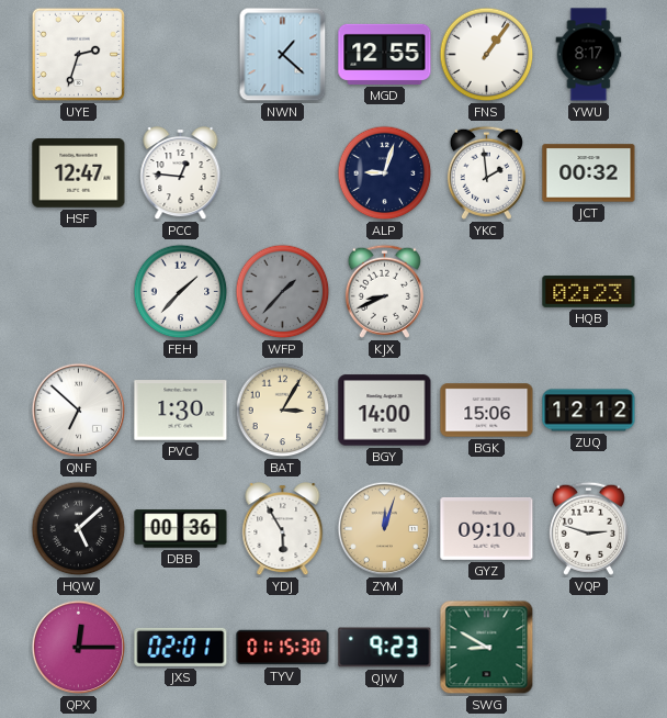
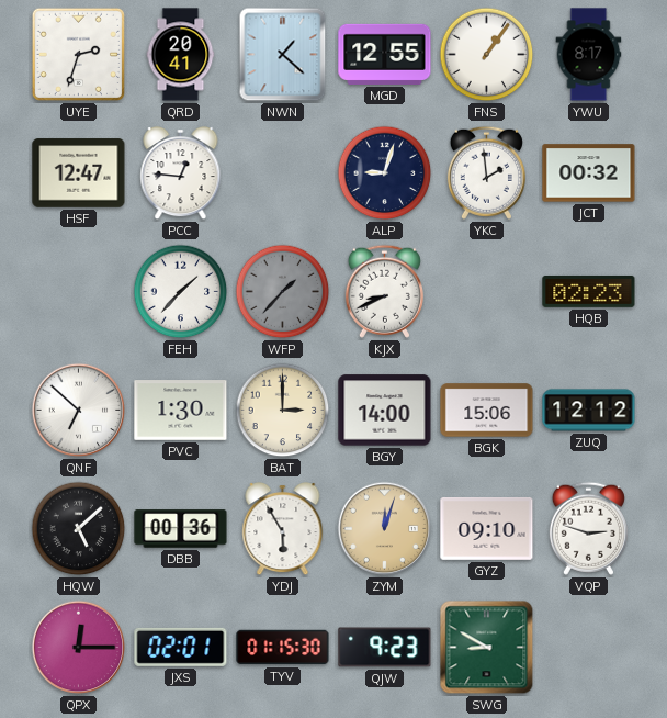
QRD: none -> 20:41 (181, 55)
BAT: 3:05 -> 3:00 (283, 411)
